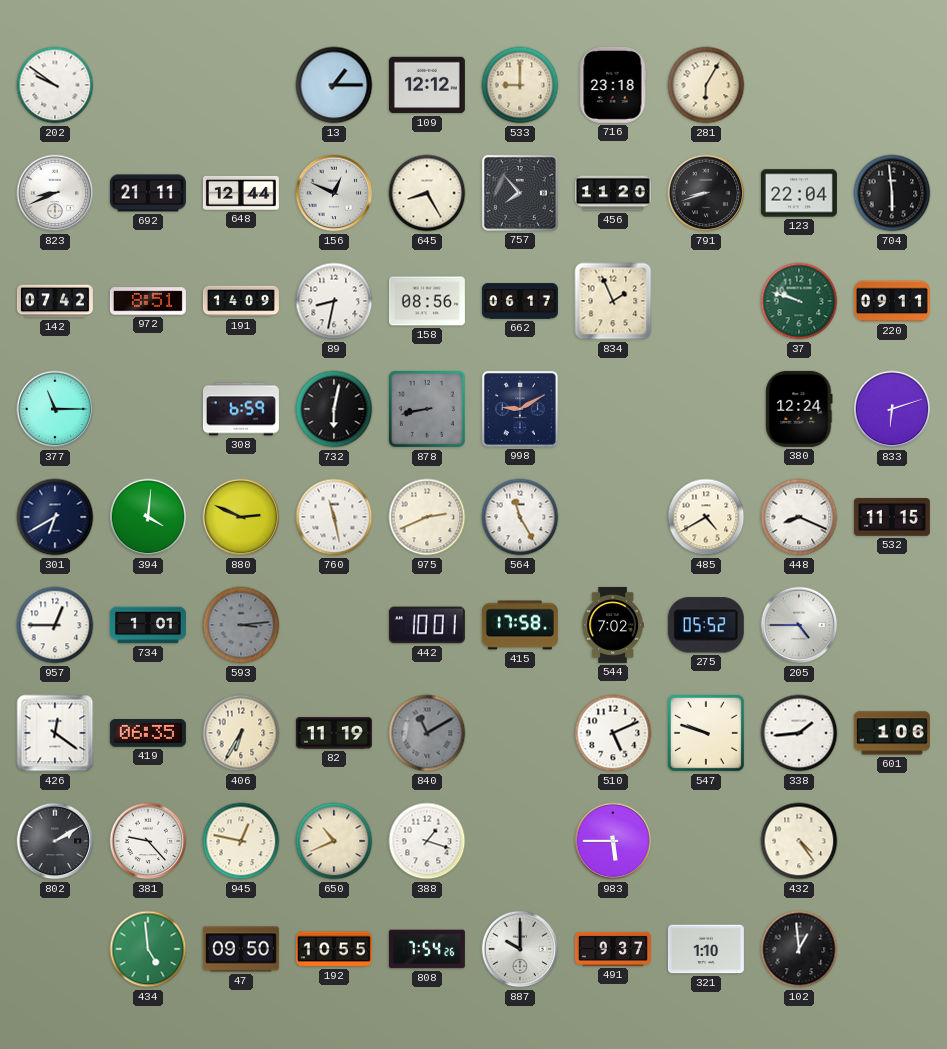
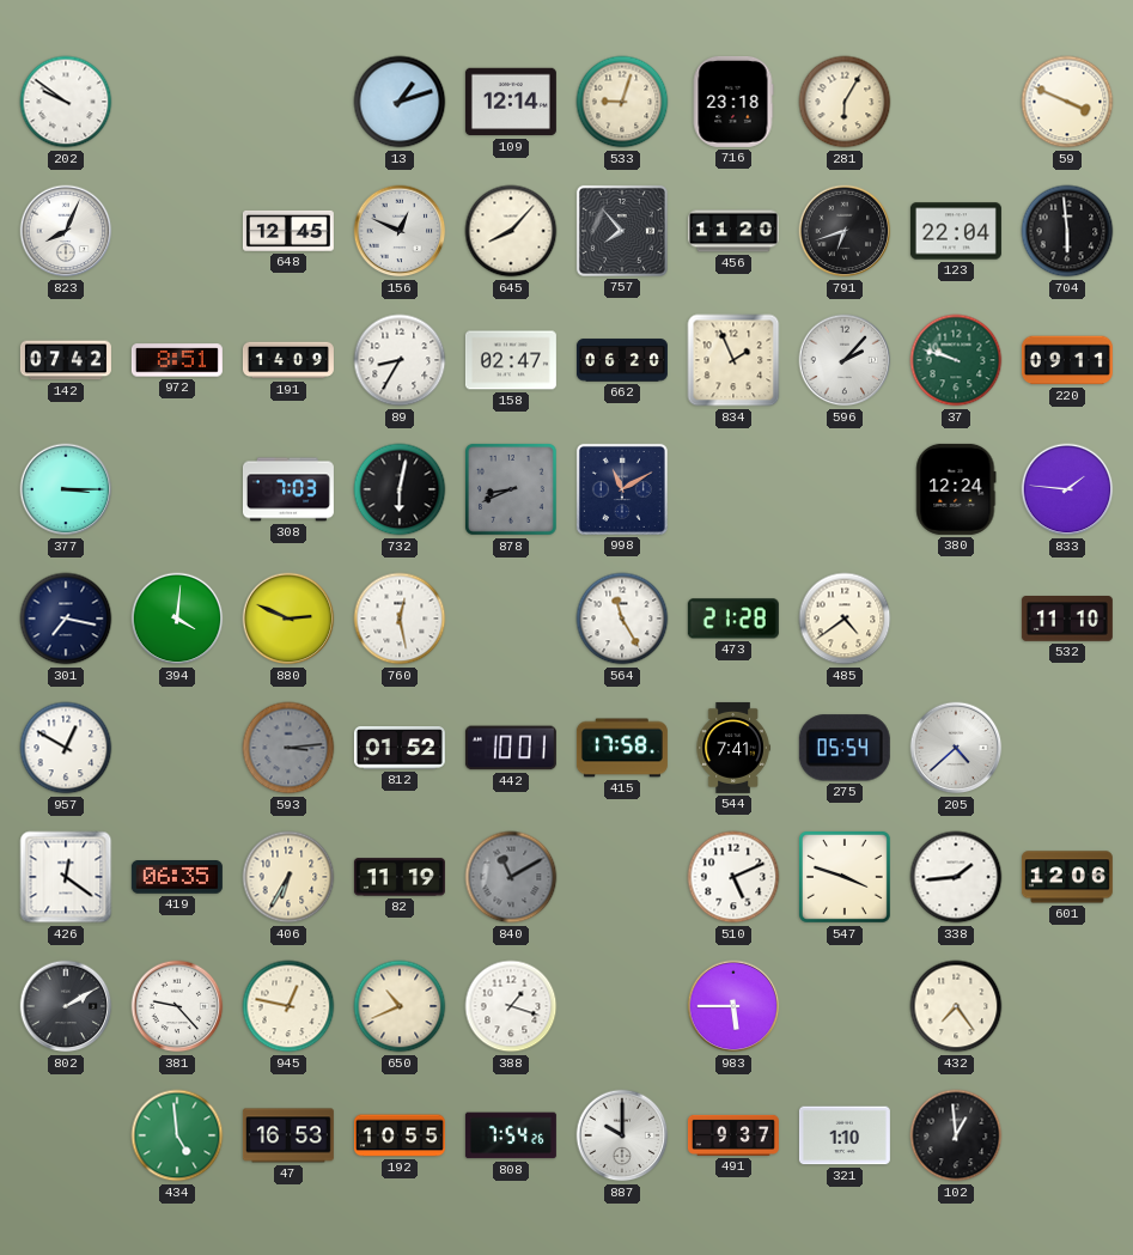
13: 1:15 -> 1:12 (400, 102)
109: 12:12 -> 12:14 (511, 102)
533: 9:00 -> 9:03 (622, 102)
59: none -> 3:49 (1067, 102)
823: 8:41 -> 8:04 (66, 231)
692: 21:11 -> none (148, 193)
648: 12:44 -> 12:45 (288, 231)
645: 8:25 -> 8:07 (511, 231)
791: 8:42 -> 6:42 (845, 231)
89: 8:32 -> 8:35 (400, 360)
158: 08:56 -> 02:47 (511, 360)
662: 06:17 -> 06:20 (622, 360)
596: none -> 2:07 (845, 360)
377: 11:15 -> 3:15 (66, 489)
308: 6:59 -> 7:03 (288, 489)
878: 8:43 -> 8:41 (511, 489)
998: 9:10 -> 11:10 (622, 489)
833: 6:12 -> 1:46 (1067, 489)
301: 6:40 -> 7:17 (66, 619)
760: 11:28 -> 12:28 (400, 619)
975: 2:41 -> none (427, 517)
473: none -> 21:28 (733, 619)
485: 4:40 -> 4:39 (845, 619)
448: 8:19 -> none (799, 517)
532: 11:15 -> 11:10 (1067, 620)
957: 12:45 -> 12:50 (66, 748)
734: 1:01 -> none (148, 625)
812: none -> 01:52 (400, 749)
544: 7:02 -> 7:41 (733, 748)
275: 05:52 -> 05:54 (845, 748)
205: 4:45 -> 4:38 (956, 748)
547: 9:48 -> 3:48 (845, 877)
601: 1:06 -> 12:06 (1067, 877)
432: 4:24 -> 7:24 (956, 1006)
47: 09:50 -> 16:53 (288, 1135)
